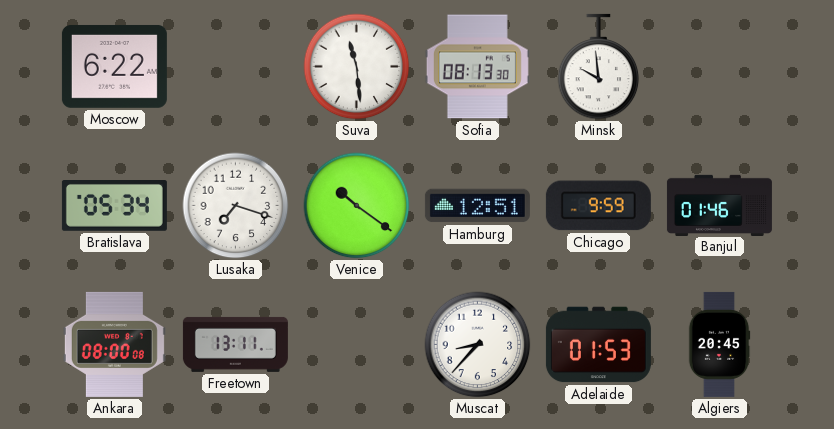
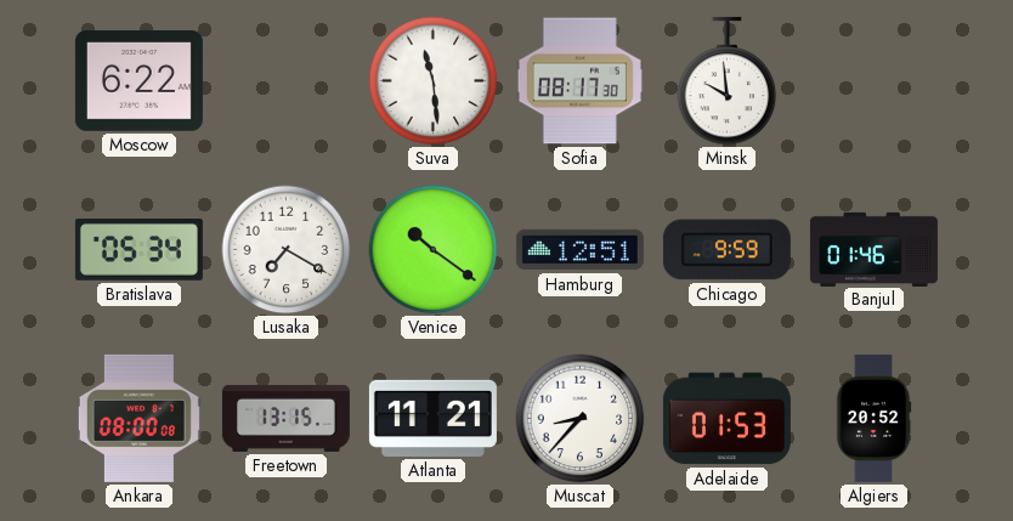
Sofia: 08:13 -> 08:17 (579, 81)
Lusaka: 7:18 -> 7:20 (287, 250)
Freetown: 13:11 -> 13:15 (285, 418)
Atlanta: none -> 11:21 (432, 418)
Algiers: 20:45 -> 20:52 (873, 418)
